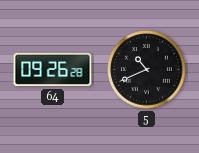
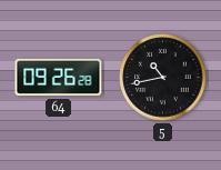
5: 10:41 -> 10:43 (163, 78)
